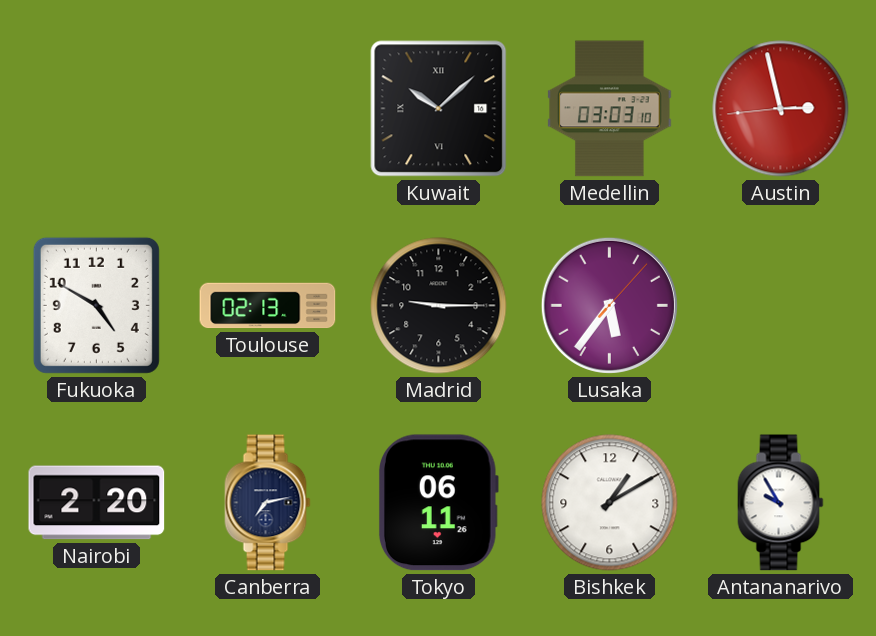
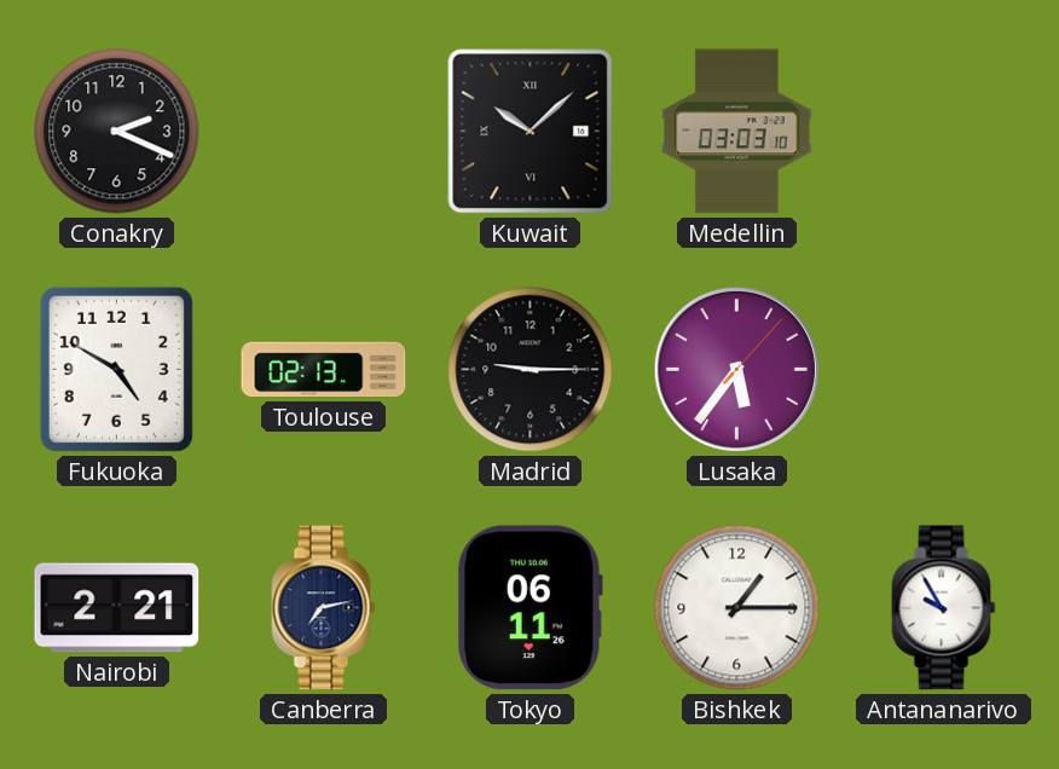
Conakry: none -> 2:19 (117, 132)
Austin: 2:57 -> none (781, 109)
Nairobi: 2:20 -> 2:21 (117, 608)
Bishkek: 1:10 -> 1:15 (737, 608)
